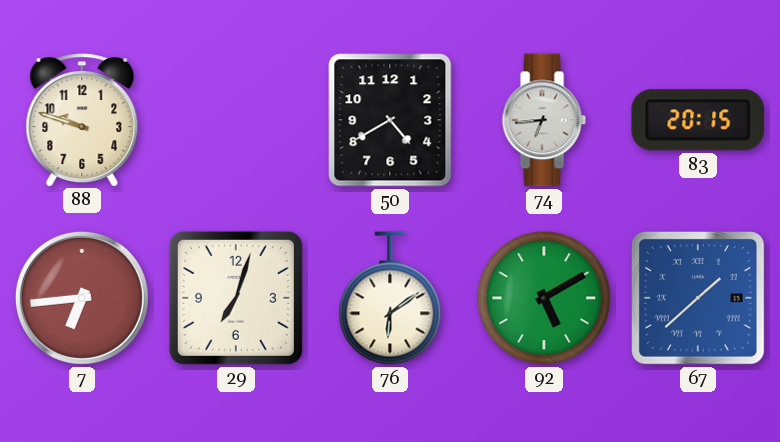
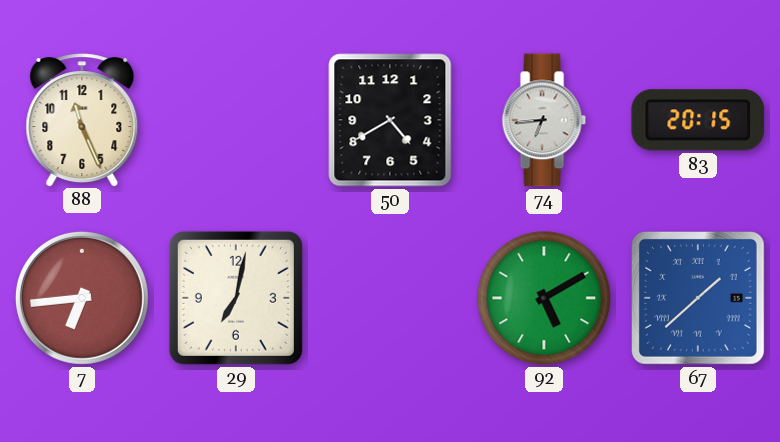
88: 9:48 -> 11:26 (82, 120)
29: 7:03 -> 7:02 (236, 298)
76: 6:09 -> none (390, 298)
